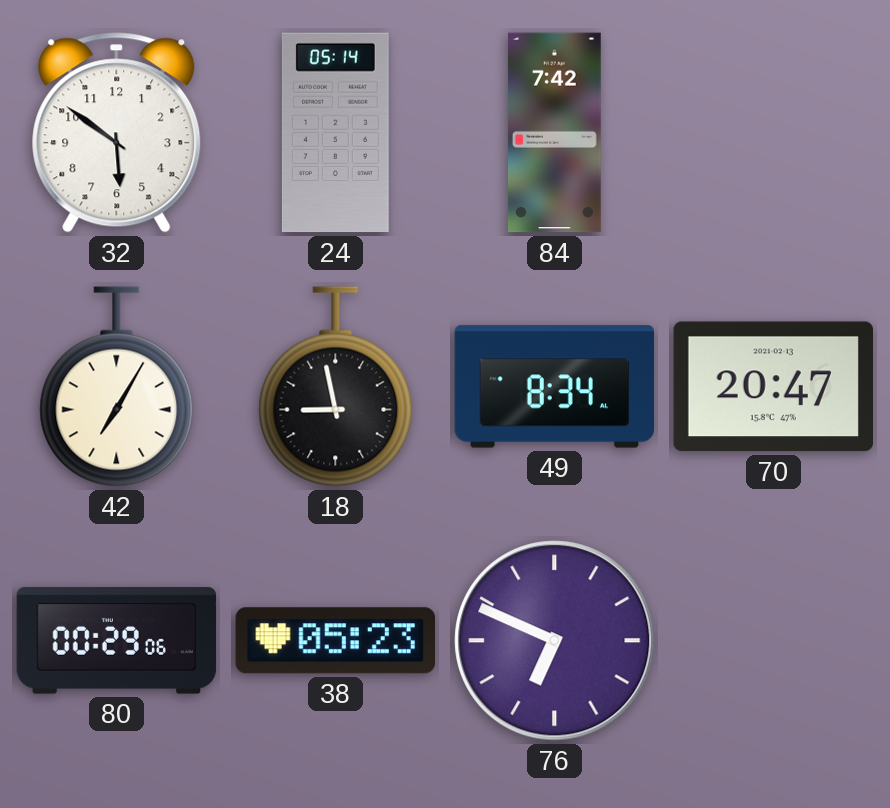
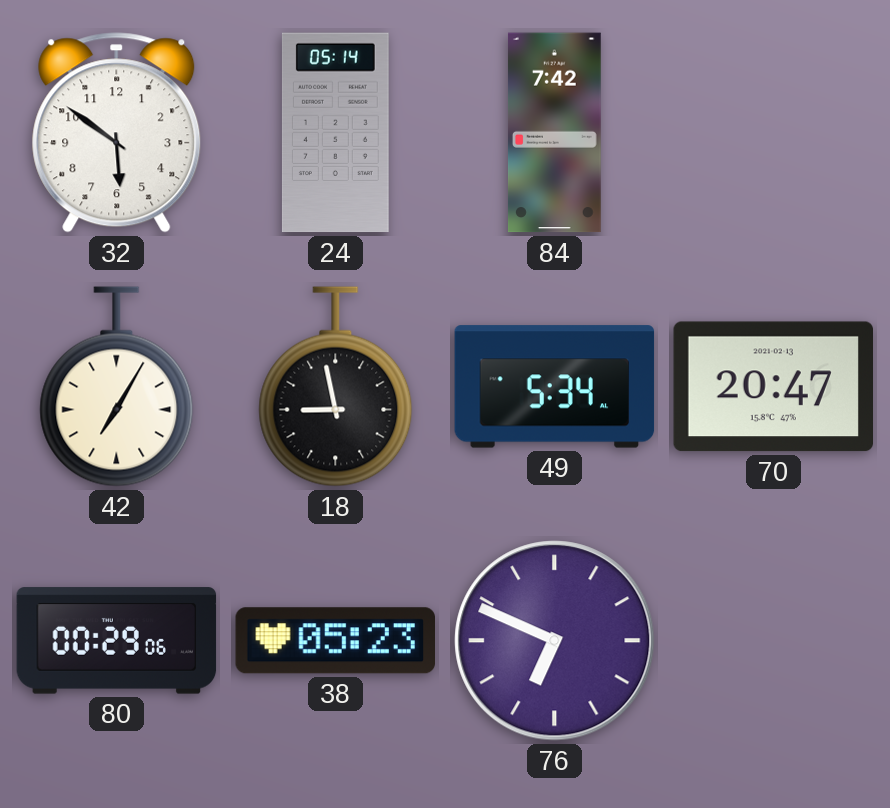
49: 8:34 -> 5:34 (555, 387)
